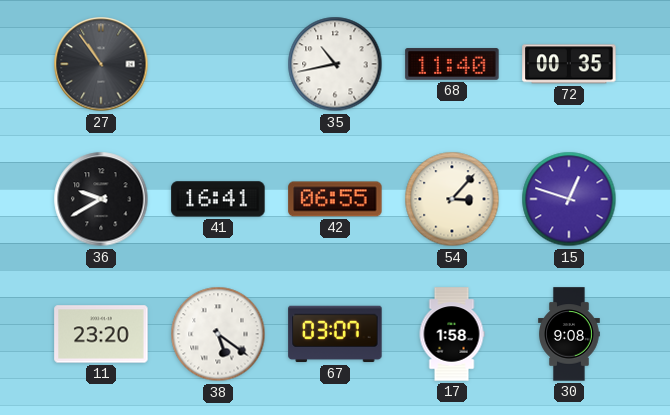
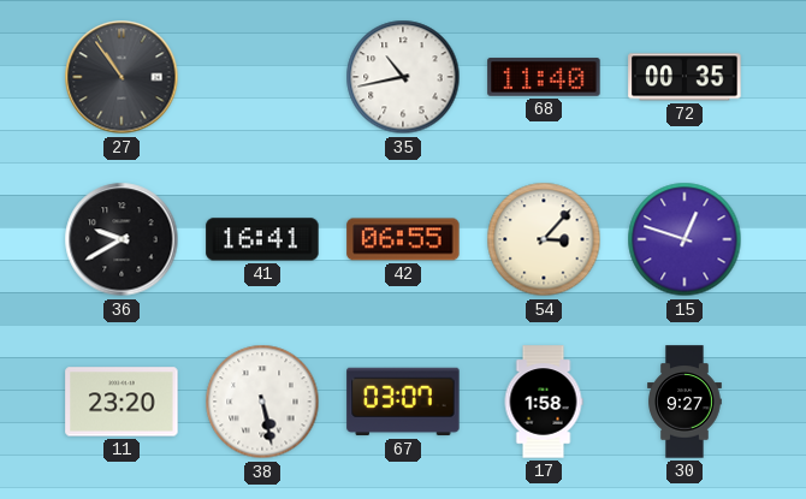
38: 5:21 -> 5:28 (262, 402)
30: 9:08 -> 9:27 (684, 402)
